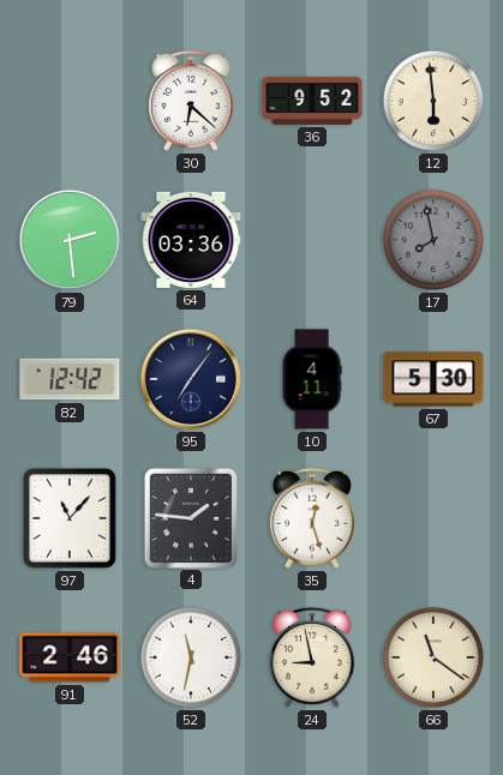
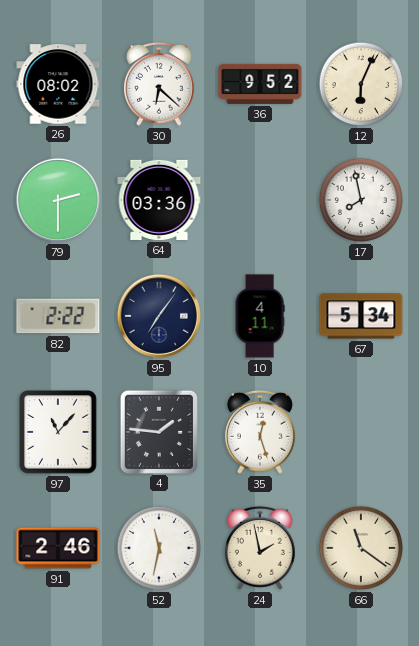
26: none -> 08:02 (58, 84)
12: 5:59 -> 6:04 (361, 84)
79: 2:29 -> 2:30 (58, 200)
17 dial: grey -> white (361, 200)
82: 12:42 -> 2:22 (58, 316)
67: 5:30 -> 5:34 (361, 316)
24: 8:58 -> 1:58 (260, 548)
